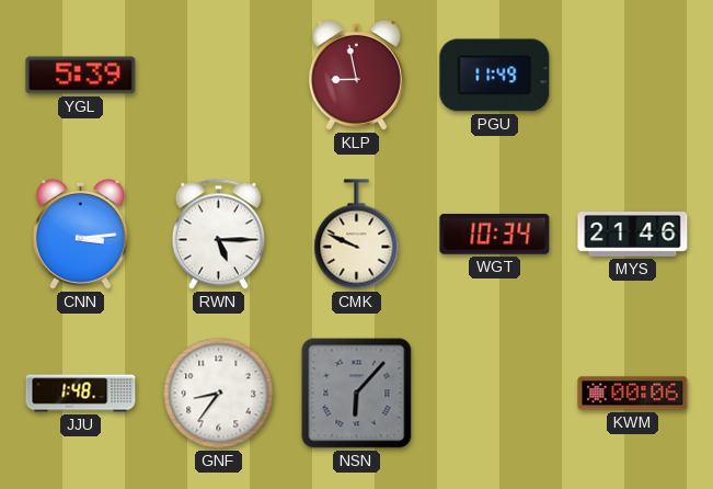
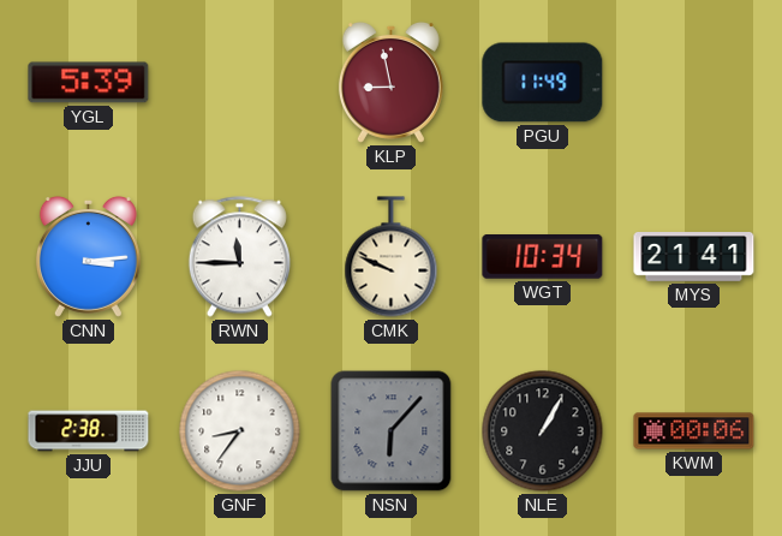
RWN: 5:15 -> 11:45 (239, 257)
MYS: 21:46 -> 21:41 (694, 257)
JJU: 1:48 -> 2:38 (89, 431)
NLE: none -> 1:05 (543, 431)
